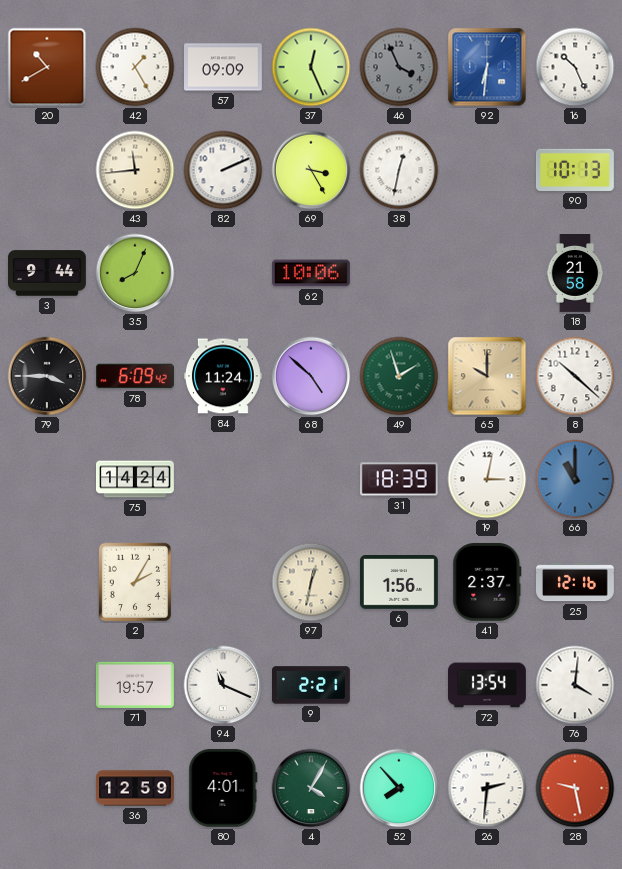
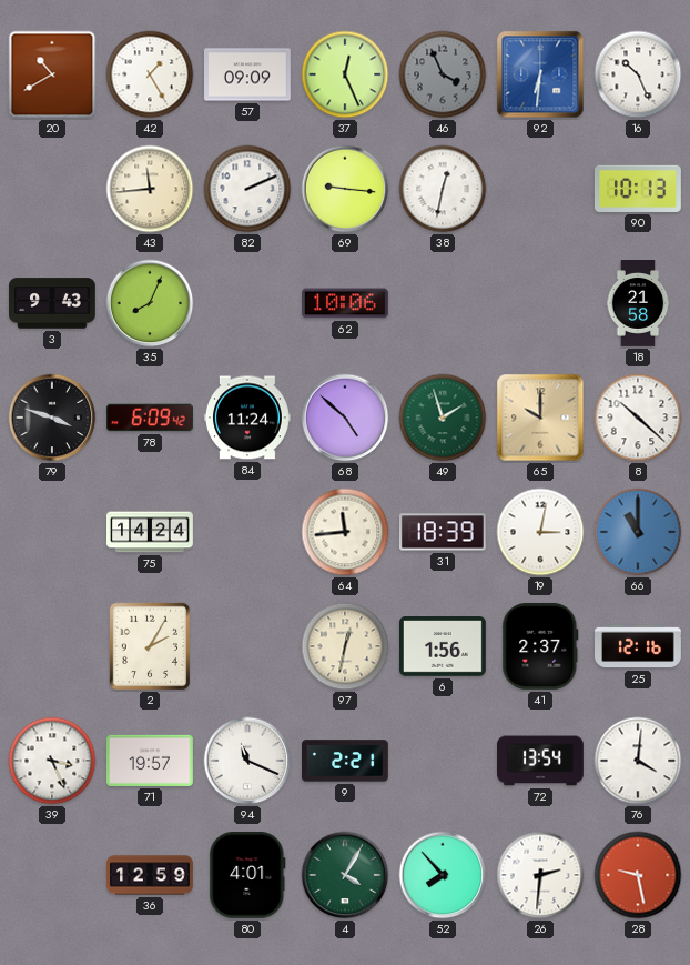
69: 3:25 -> 9:16 (345, 189)
3: 9:44 -> 9:43 (53, 303)
79: 3:45 -> 3:48 (52, 418)
64: none -> 11:44 (345, 532)
39: none -> 3:26 (52, 761)
